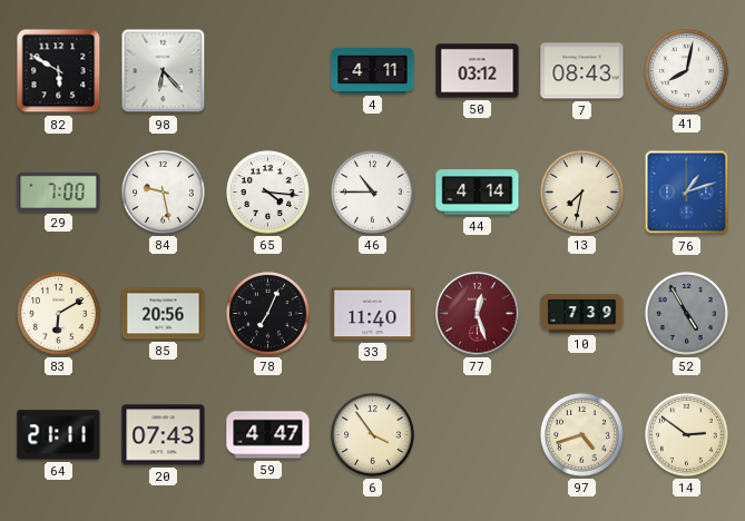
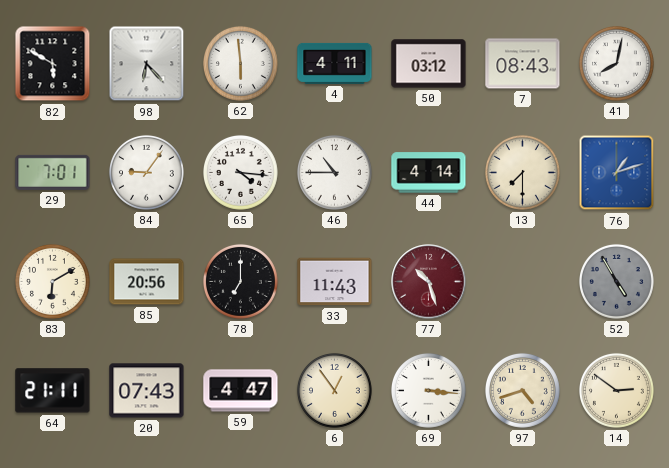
62: none -> 5:59 (240, 63)
29: 7:00 -> 7:01 (53, 172)
84: 9:28 -> 9:06 (146, 172)
13: 7:32 -> 7:30 (522, 172)
78: 7:04 -> 7:00 (240, 281)
33: 11:40 -> 11:43 (335, 282)
77: 12:27 -> 10:27 (429, 282)
10: 7:39 -> none (582, 314)
6: 3:54 -> 12:54 (334, 390)
69: none -> 3:16 (428, 390)
